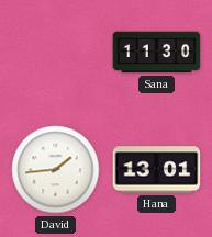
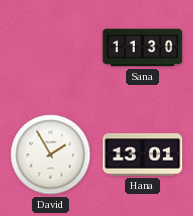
David: 1:44 -> 1:55 (51, 155)
